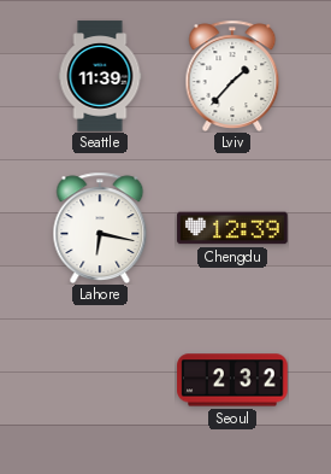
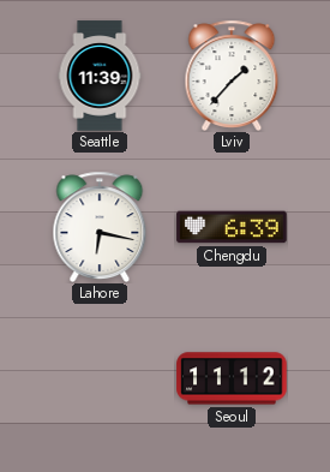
Chengdu: 12:39 -> 6:39 (232, 227)
Seoul: 2:32 -> 11:12 (232, 378)
